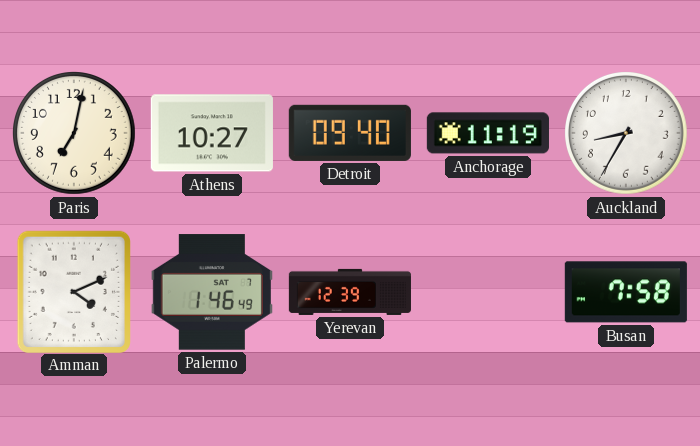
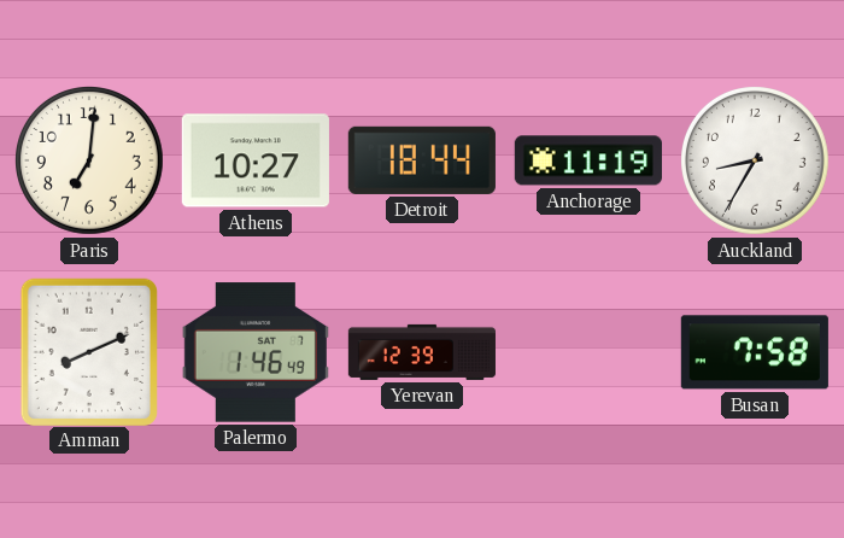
Paris: 7:02 -> 7:01 (90, 162)
Detroit: 09:40 -> 18:44 (422, 160)
Amman: 4:11 -> 8:11 (89, 351)
